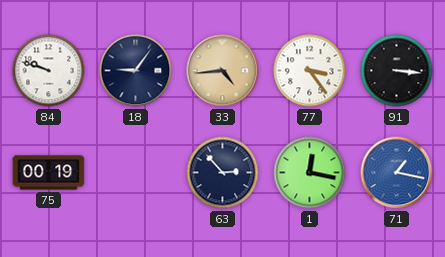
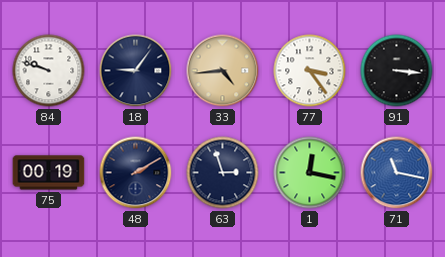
48: none -> 2:10 (136, 173)
63: 2:53 -> 2:57 (223, 173)
71: 1:17 -> 11:17 (397, 173)
